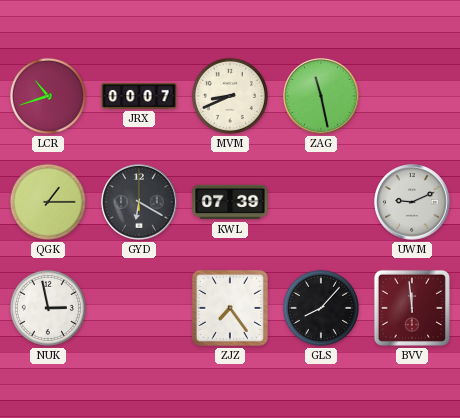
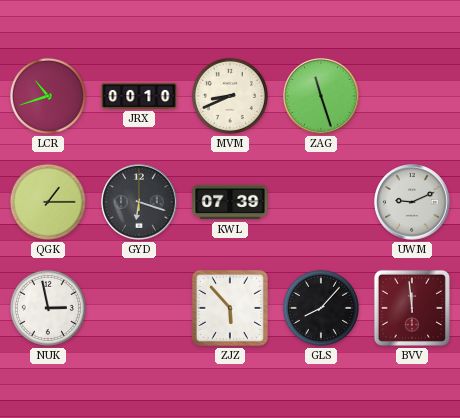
JRX: 00:07 -> 00:10 (139, 96)
ZAG: 11:28 -> 11:27 (321, 96)
GYD: 6:20 -> 6:18 (139, 202)
ZJZ: 7:24 -> 5:53 (230, 308)
